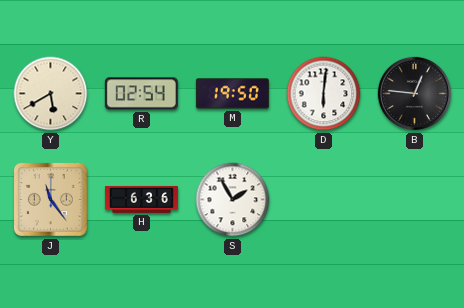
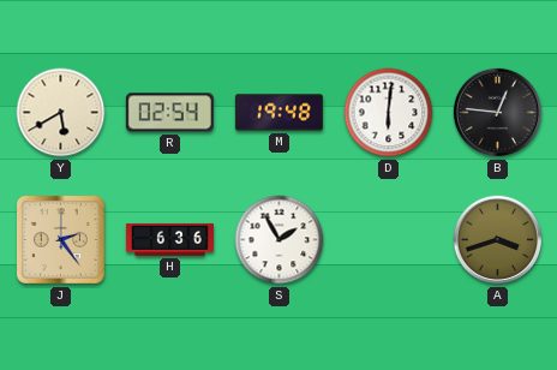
M: 19:50 -> 19:48 (278, 113)
J: 11:24 -> 2:24 (60, 239)
A: none -> 3:42 (498, 240)
